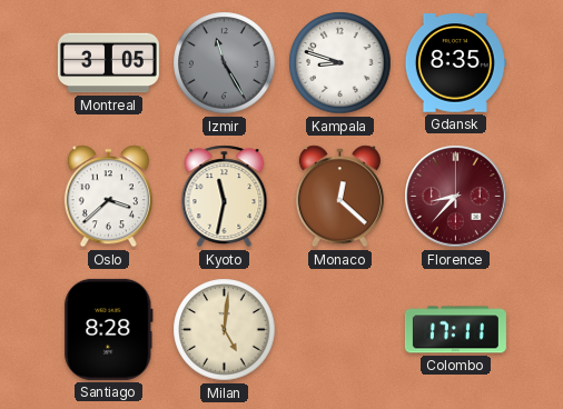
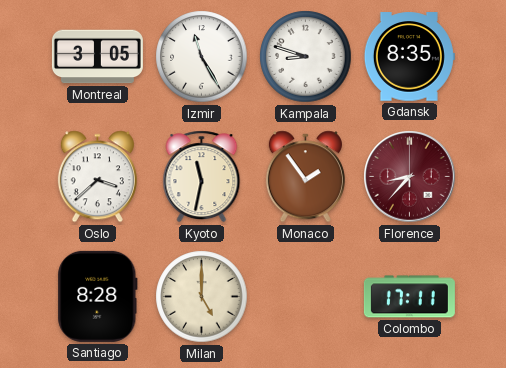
Izmir dial: grey -> white (202, 57)
Monaco: 12:22 -> 1:54 (305, 177)
Milan: 5:01 -> 5:00 (202, 297)
